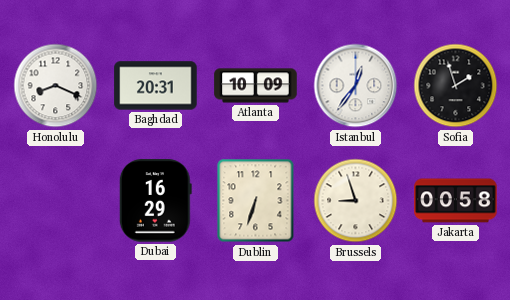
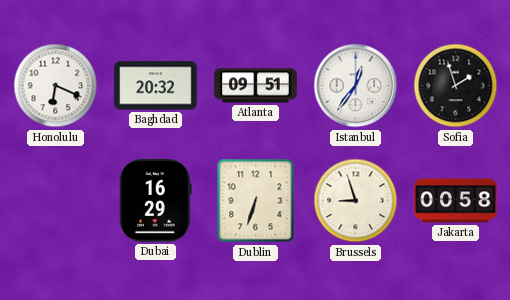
Honolulu: 8:19 -> 6:19 (56, 86)
Baghdad: 20:31 -> 20:32 (156, 86)
Atlanta: 10:09 -> 09:51 (256, 86)
